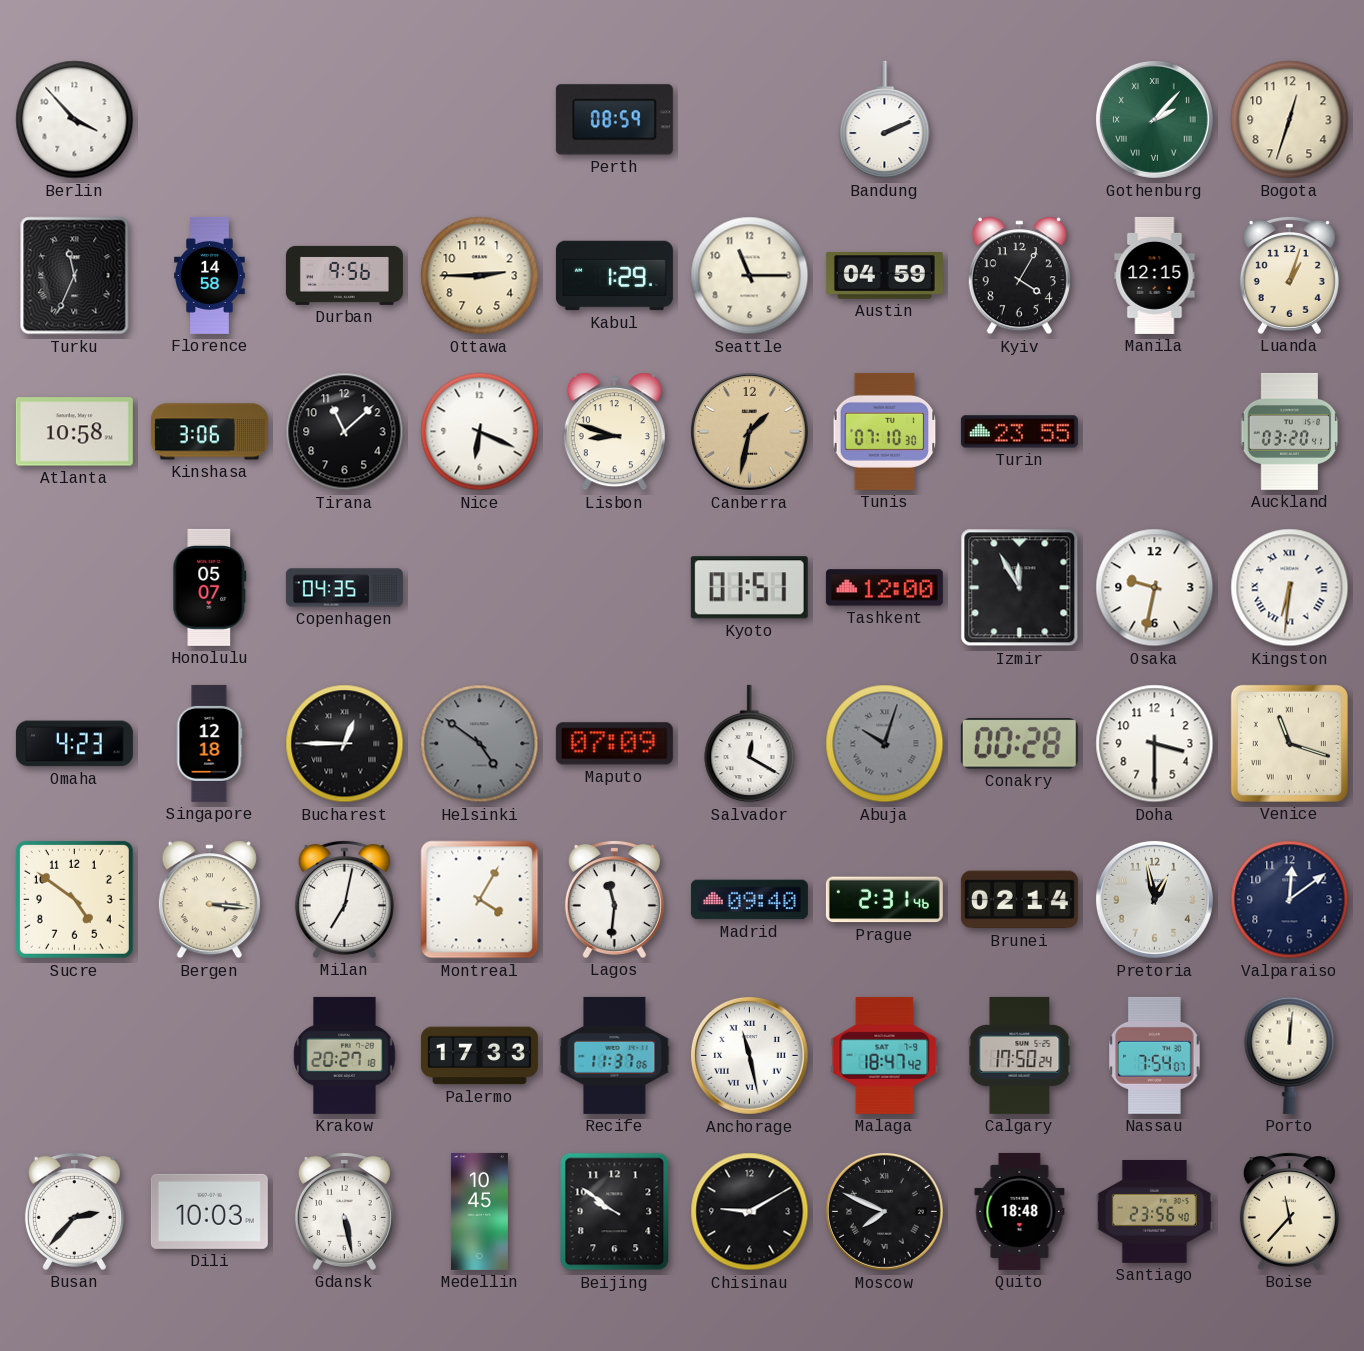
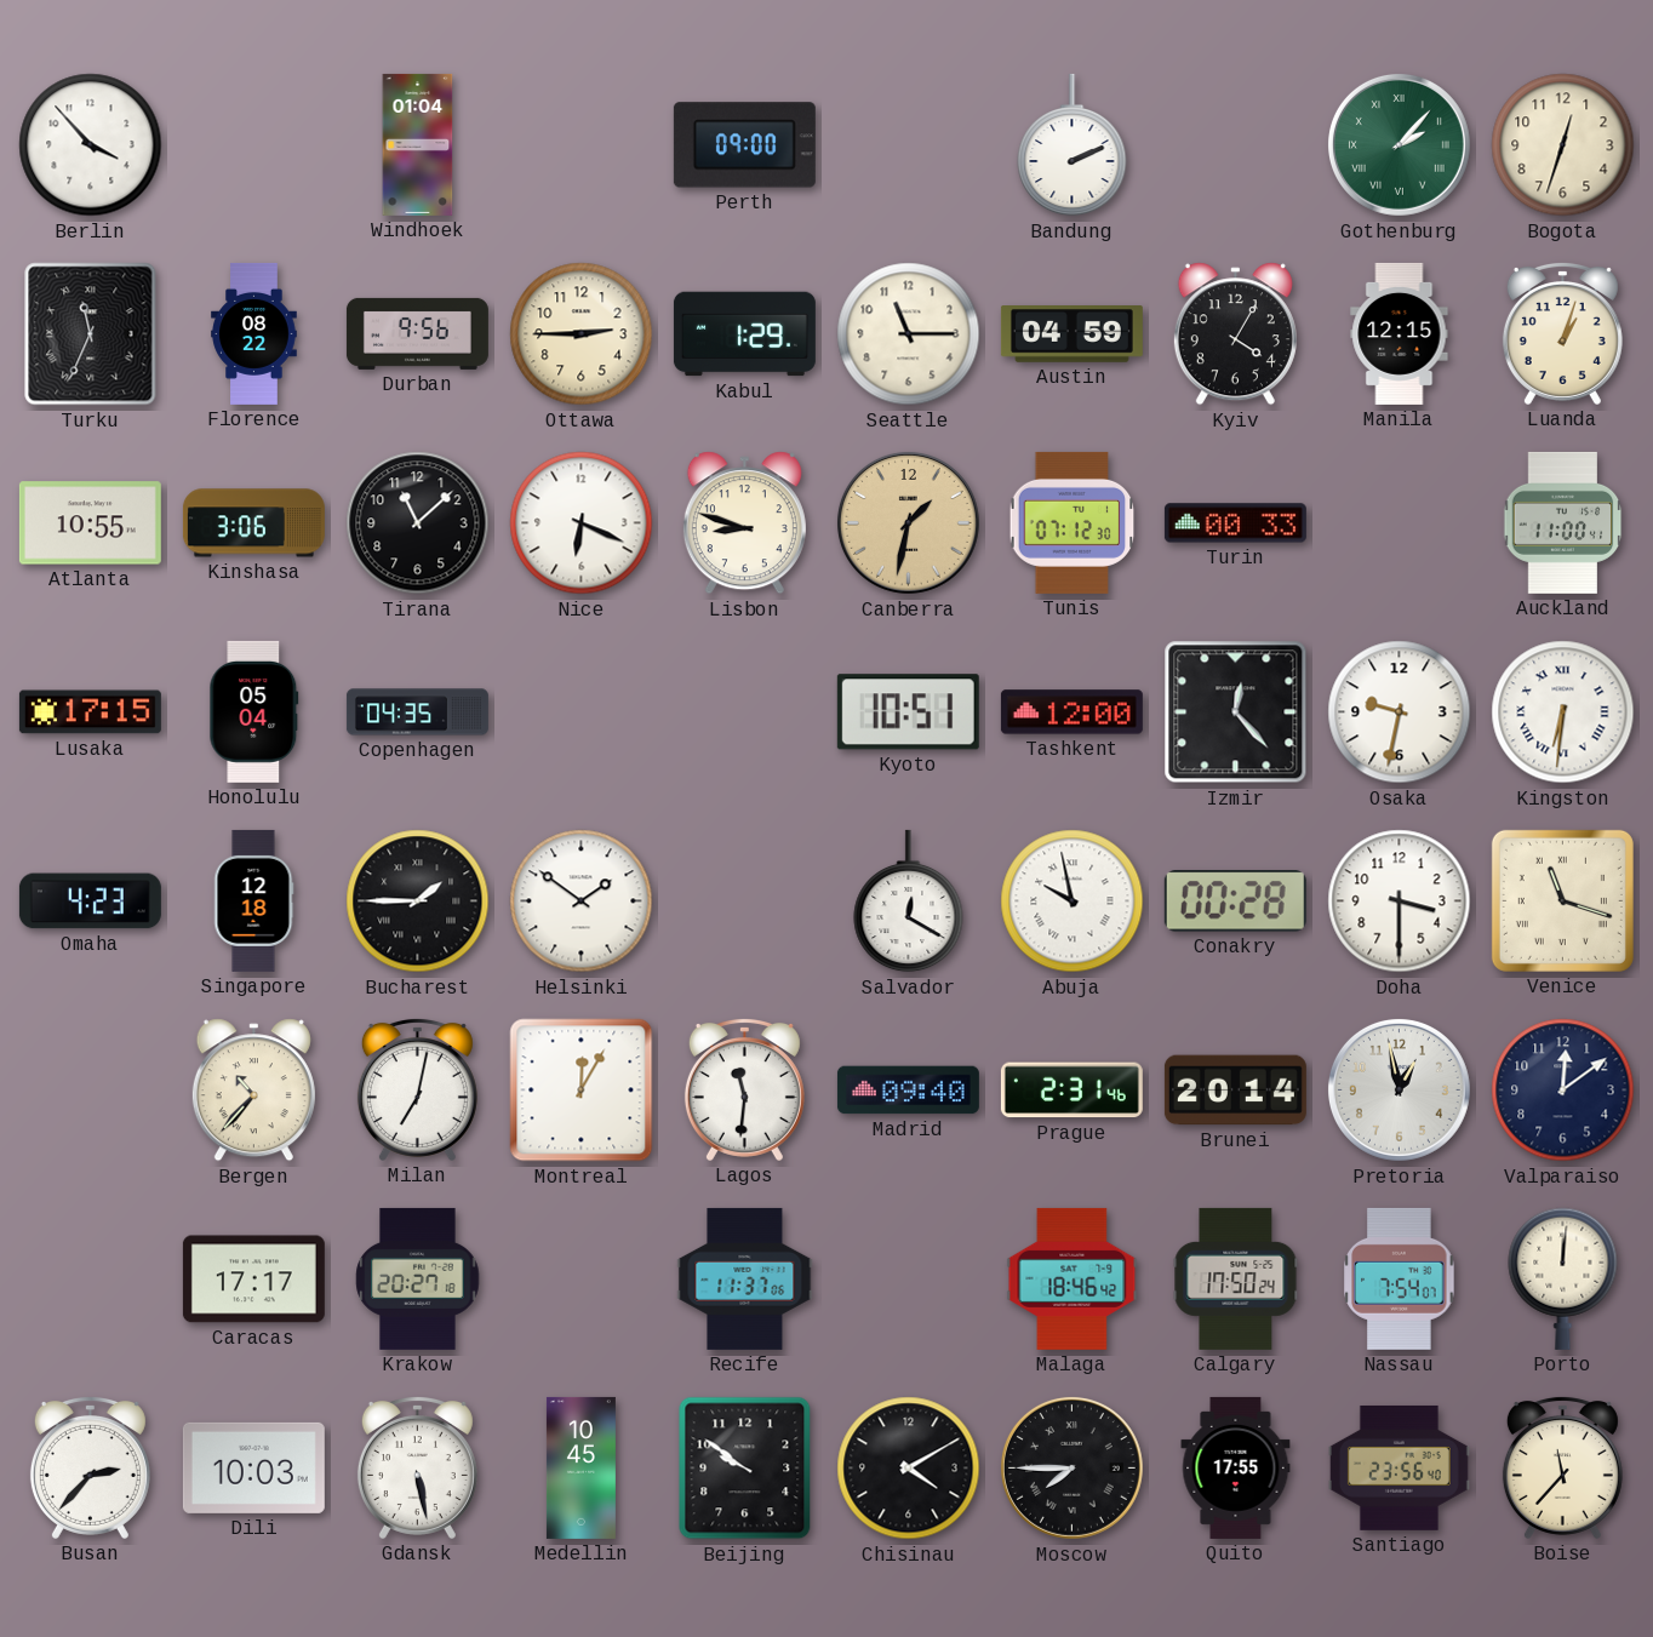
Windhoek: none -> 01:04 (418, 144)
Perth: 08:59 -> 09:00 (744, 145)
Florence: 14:58 -> 08:22 (254, 333)
Atlanta: 10:58 -> 10:55 (90, 523)
Tunis: 07:10 -> 07:12 (1073, 522)
Turin: 23:55 -> 00:33 (1235, 523)
Auckland: 03:20 -> 11:00 (1563, 522)
Lusaka: none -> 17:15 (90, 712)
Honolulu: 05:07 -> 05:04 (254, 711)
Kyoto: 01:51 -> 10:51 (908, 712)
Izmir: 11:55 -> 12:23 (1236, 712)
Bucharest: 12:45 -> 1:45 (418, 902)
Helsinki: 4:51 -> 1:51 (582, 902)
Helsinki dial: grey -> white (582, 902)
Maputo: 07:09 -> none (614, 744)
Abuja: 10:03 -> 9:58 (1073, 902)
Abuja dial: grey -> white (1073, 902)
Sucre: 4:51 -> none (74, 899)
Bergen: 3:16 -> 10:37 (253, 1091)
Montreal: 4:05 -> 12:05 (582, 1091)
Brunei: 02:14 -> 20:14 (1235, 1091)
Caracas: none -> 17:17 (253, 1280)
Palermo: 17:33 -> none (479, 1056)
Anchorage: 11:28 -> none (749, 1055)
Malaga: 18:47 -> 18:46 (1073, 1278)
Chisinau: 9:10 -> 4:10 (909, 1469)
Moscow: 7:49 -> 7:45 (1071, 1467)
Quito: 18:48 -> 17:55 (1236, 1467)
